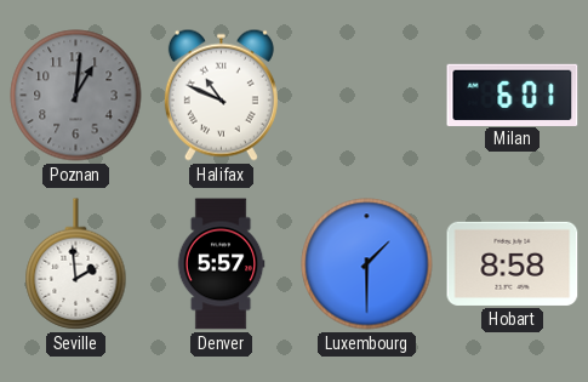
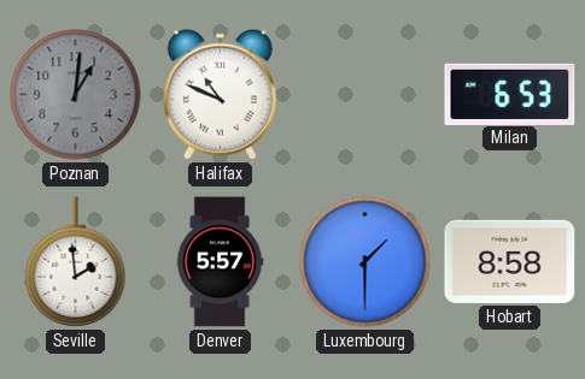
Milan: 6:01 -> 6:53 (510, 94)
